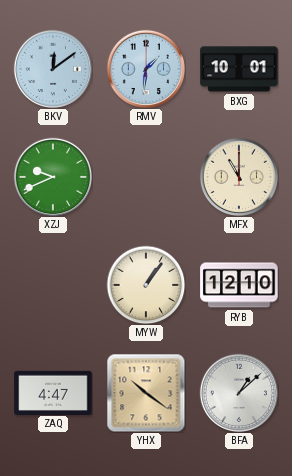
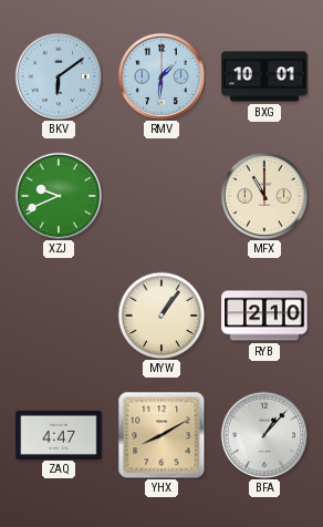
BKV: 12:09 -> 6:09 (58, 75)
RYB: 12:10 -> 2:10 (264, 316)
YHX: 10:21 -> 8:10 (161, 435)
BFA: 1:08 -> 1:07 (263, 434)
